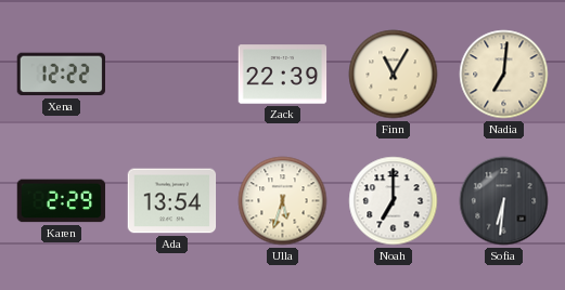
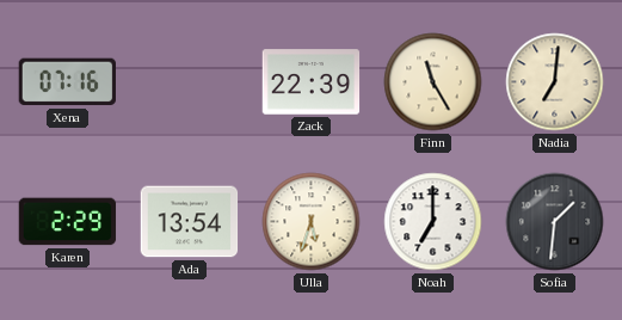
Xena: 12:22 -> 07:16 (67, 82)
Finn: 11:05 -> 11:25 (433, 82)
Sofia: 6:31 -> 1:31 (555, 222)
